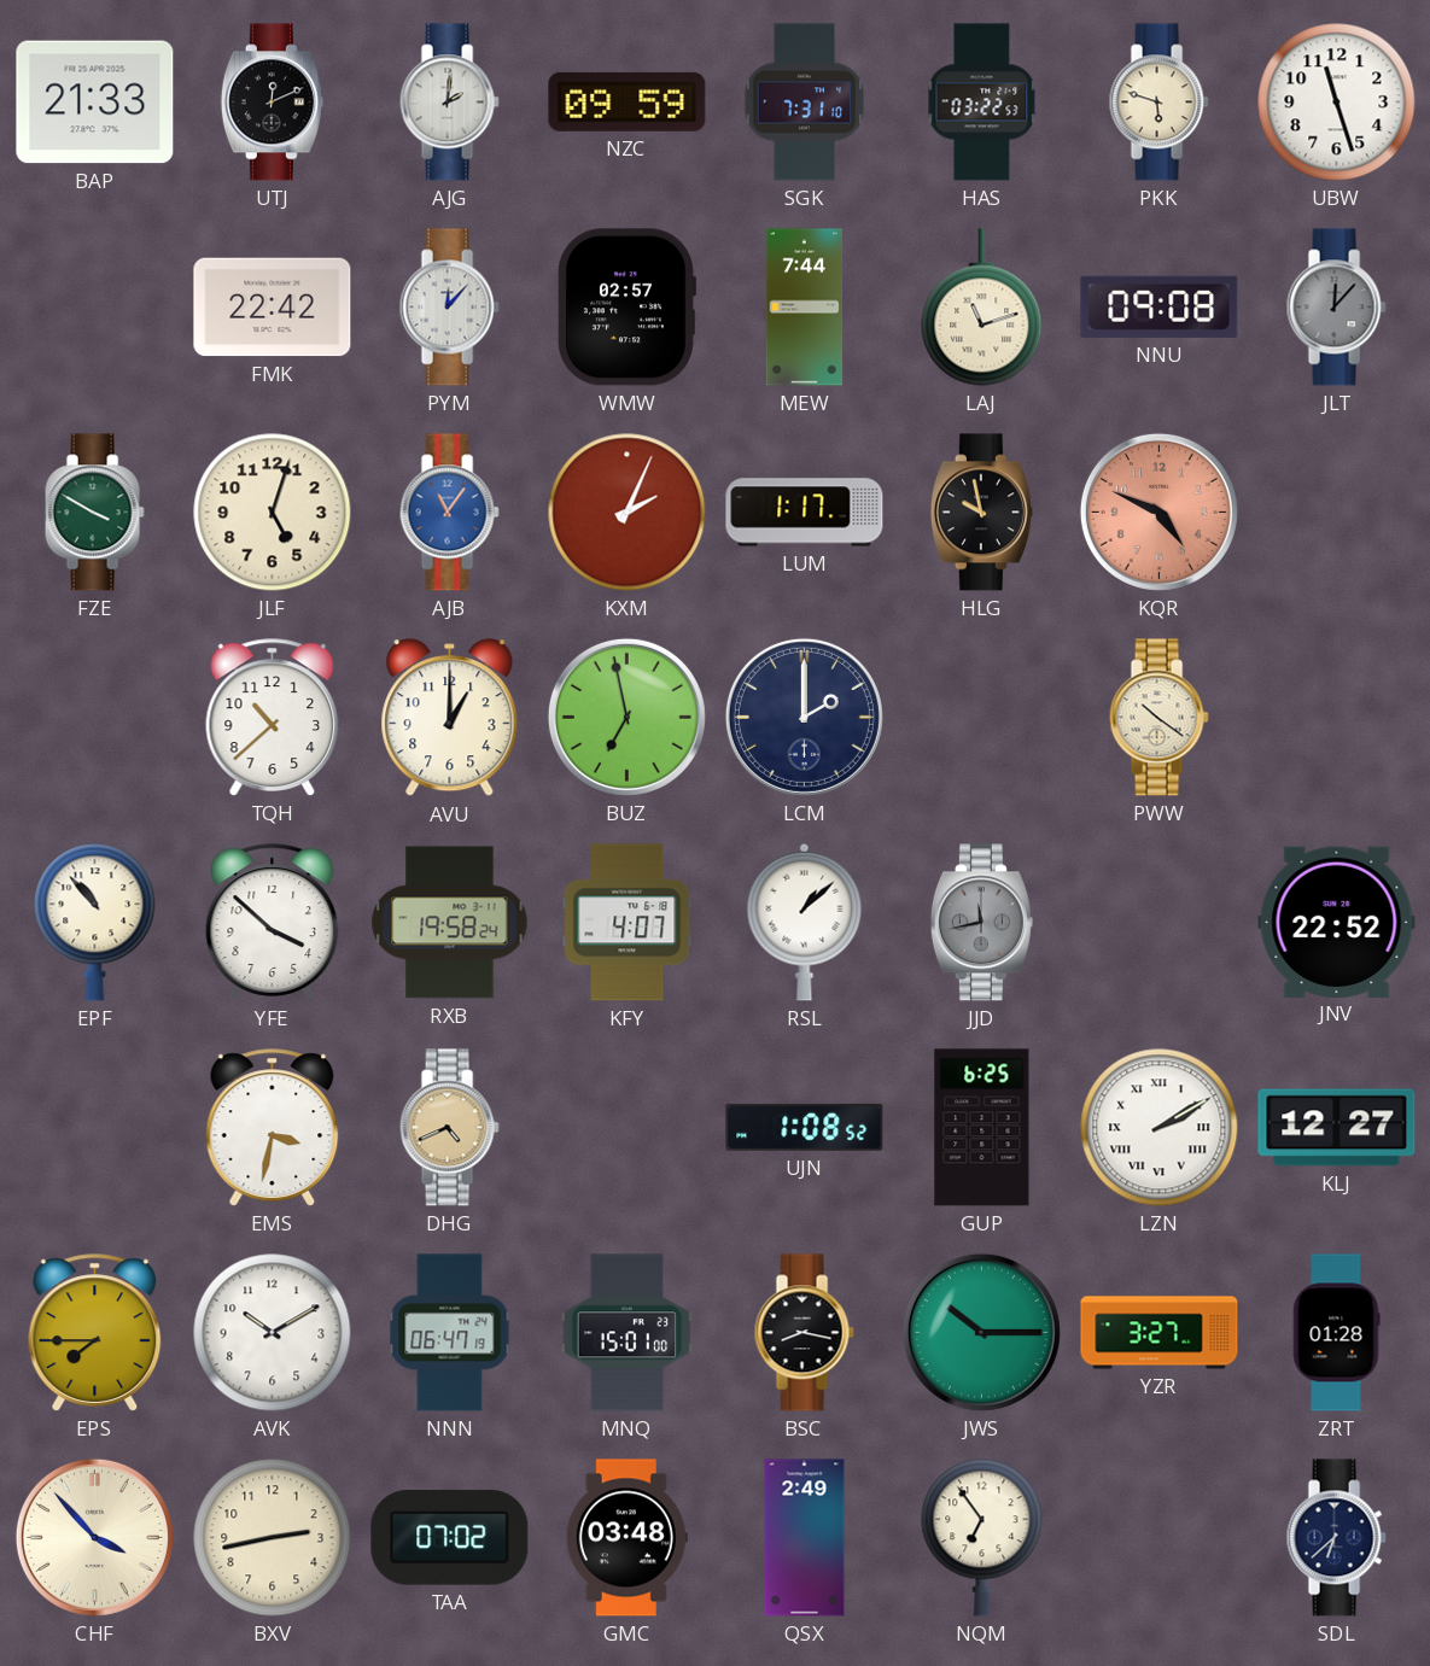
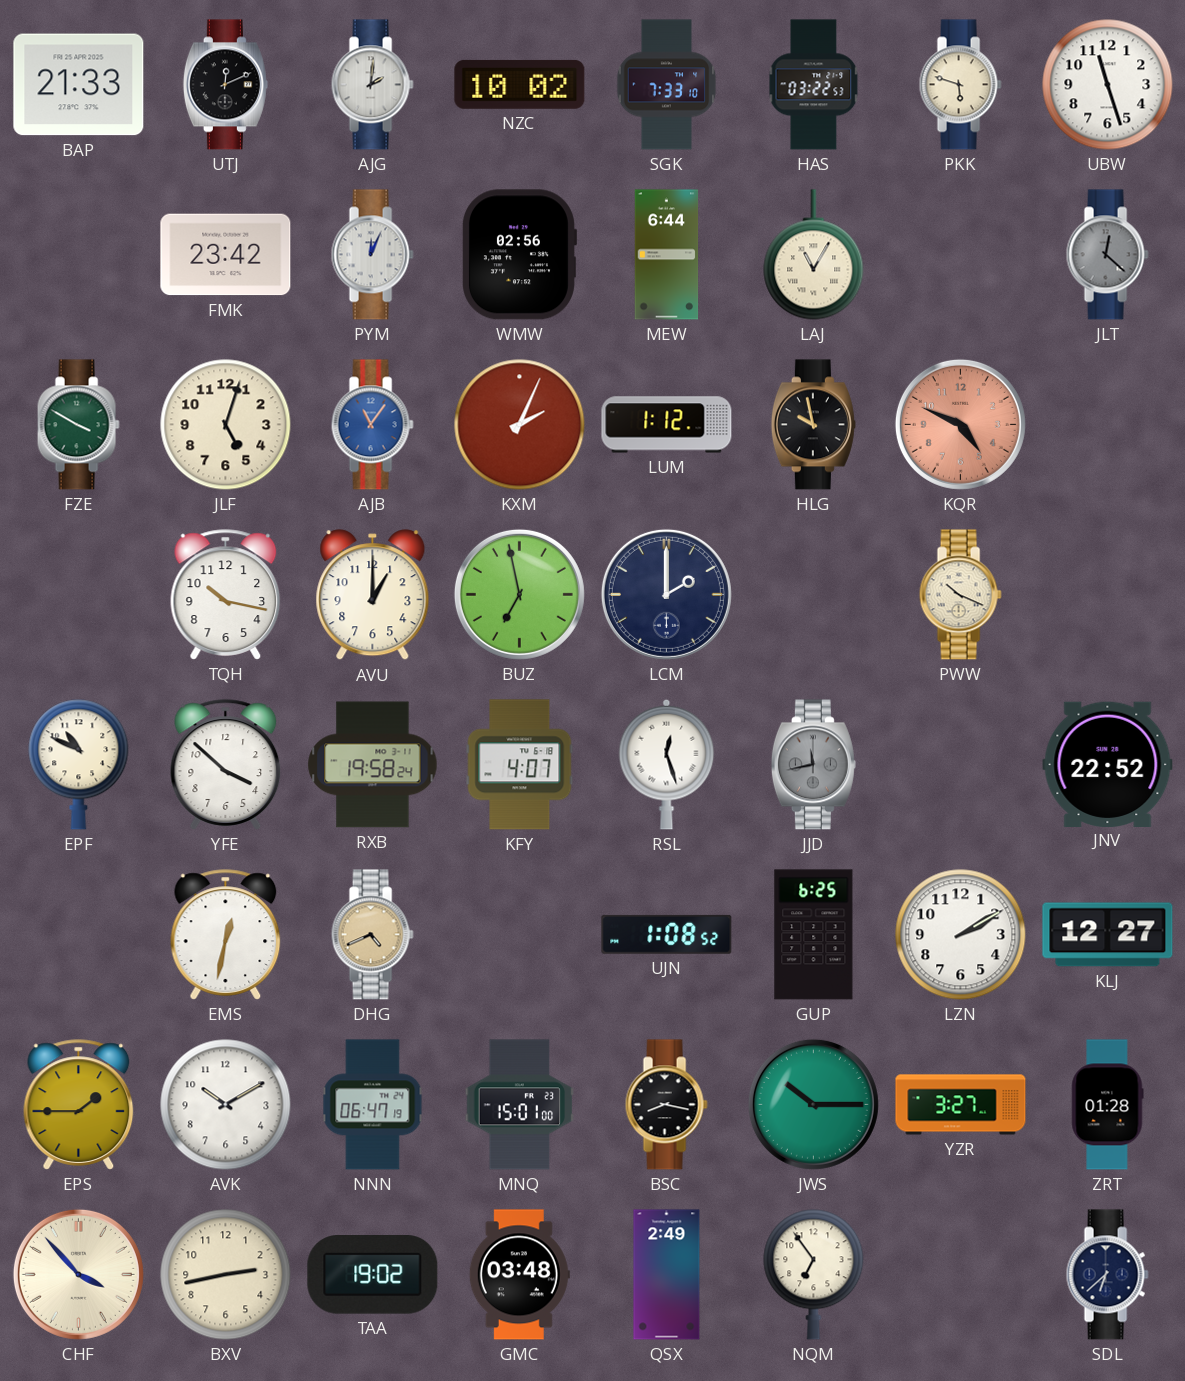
NZC: 09:59 -> 10:02 (520, 84)
SGK: 7:31 -> 7:33 (667, 85)
FMK: 22:42 -> 23:42 (226, 255)
PYM: 12:07 -> 12:04 (372, 255)
WMW: 02:57 -> 02:56 (519, 255)
MEW: 7:44 -> 6:44 (667, 255)
LAJ: 11:12 -> 11:05 (814, 255)
NNU: 09:08 -> none (1160, 306)
JLT: 12:07 -> 12:22 (1107, 255)
LUM: 1:17 -> 1:12 (667, 425)
TQH: 10:38 -> 10:17 (226, 595)
PWW: 10:21 -> 10:19 (960, 595)
EPF: 10:53 -> 10:49 (79, 765)
RSL: 1:08 -> 12:27 (667, 764)
EMS: 3:32 -> 12:32 (226, 935)
LZN numerals: Roman -> Arabic (961, 935)
EPS: 7:45 -> 1:45 (79, 1105)
TAA: 07:02 -> 19:02 (373, 1275)
